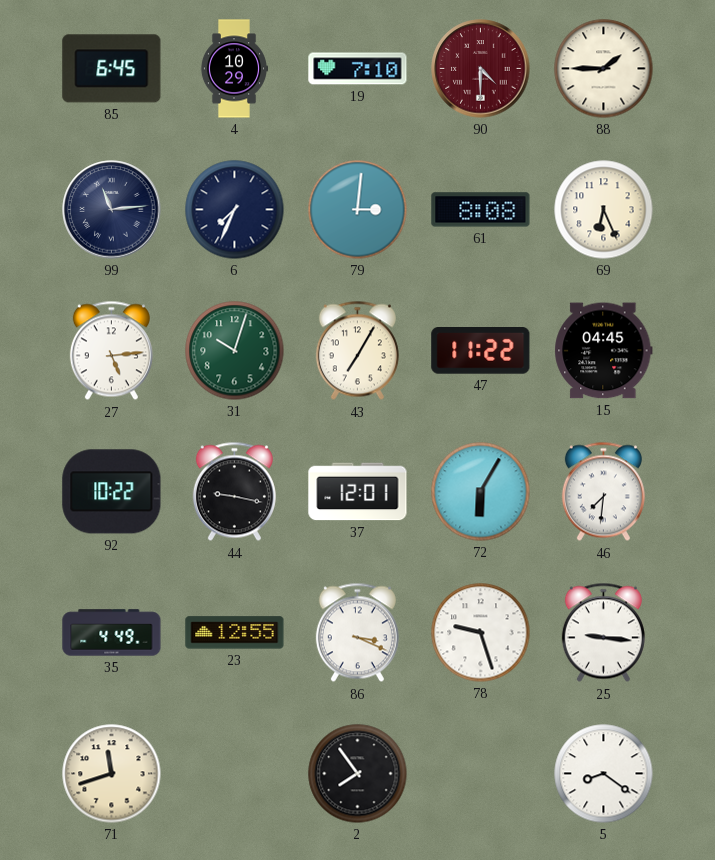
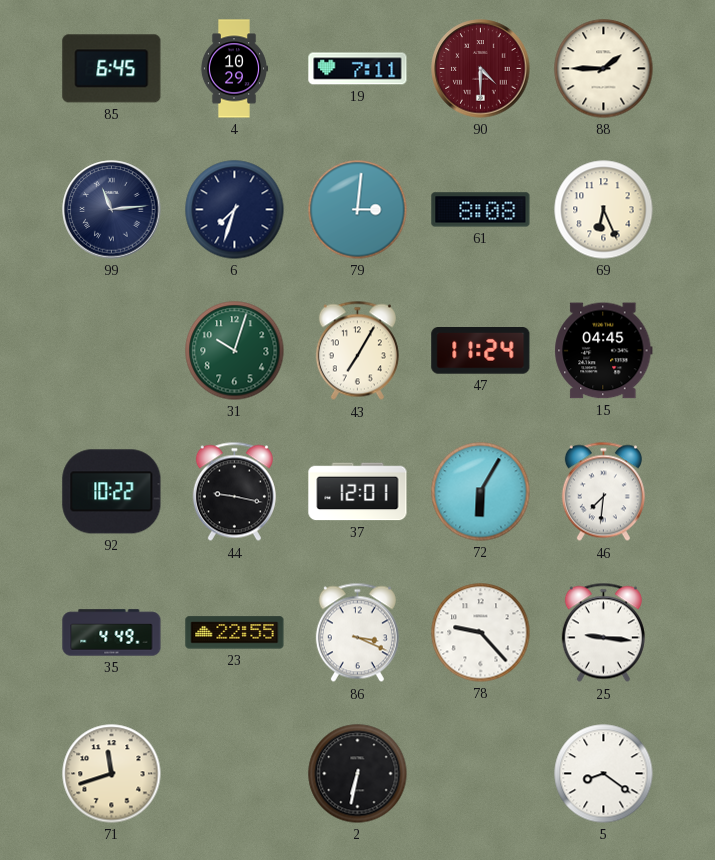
19: 7:10 -> 7:11 (358, 69)
6: 7:34 -> 7:33 (235, 210)
27: 5:14 -> none (111, 351)
47: 11:22 -> 11:24 (481, 351)
23: 12:55 -> 22:55 (235, 633)
78: 9:27 -> 9:23 (481, 633)
2: 7:54 -> 6:32 (358, 774)
